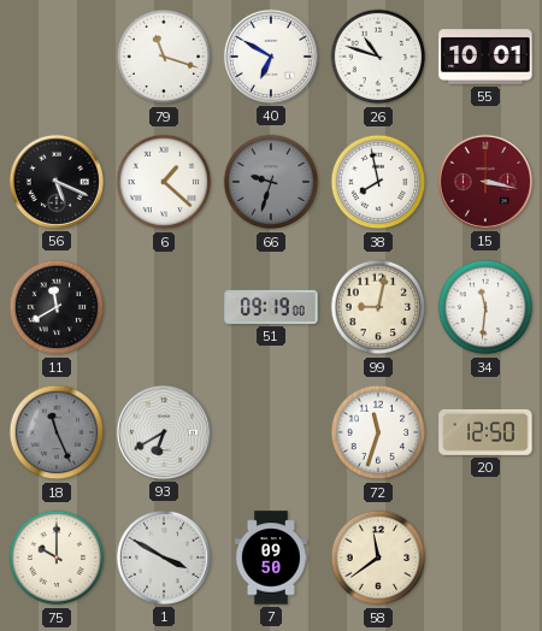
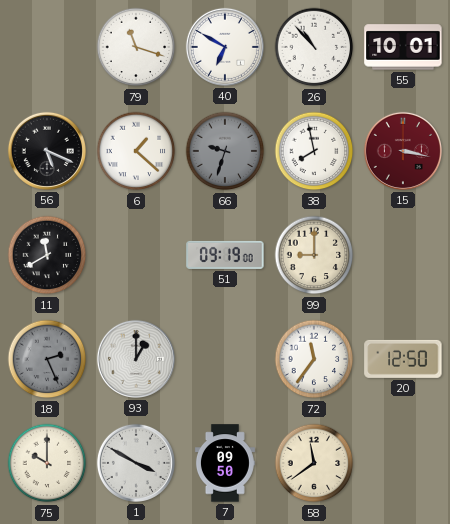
26: 10:48 -> 10:53 (314, 47)
99: 9:02 -> 9:00 (314, 255)
34: 11:31 -> none (485, 307)
18: 11:26 -> 2:26 (47, 359)
93: 6:40 -> 1:00 (136, 359)
72: 11:33 -> 11:36 (314, 359)
